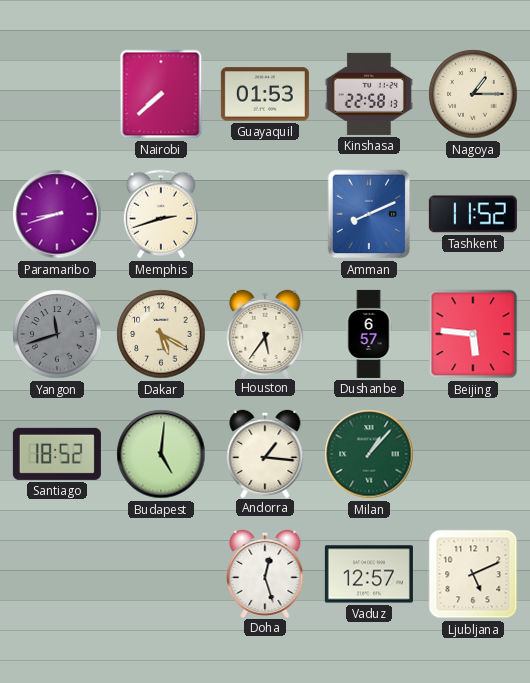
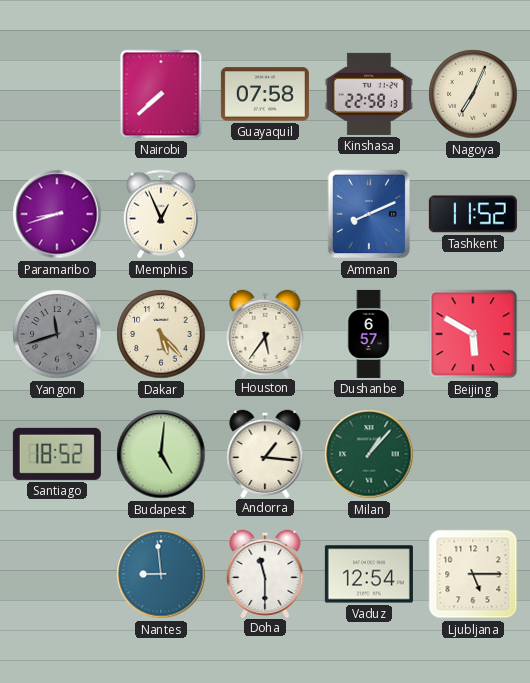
Guayaquil: 01:53 -> 07:58 (265, 94)
Nagoya: 1:15 -> 7:04 (473, 94)
Memphis: 2:42 -> 12:56 (161, 214)
Dakar: 5:20 -> 5:23 (161, 334)
Beijing: 5:46 -> 5:50 (473, 334)
Nantes: none -> 8:59 (161, 574)
Doha: 12:27 -> 11:30 (265, 573)
Vaduz: 12:57 -> 12:54 (369, 574)
Ljubljana: 5:11 -> 5:15 (473, 574)
